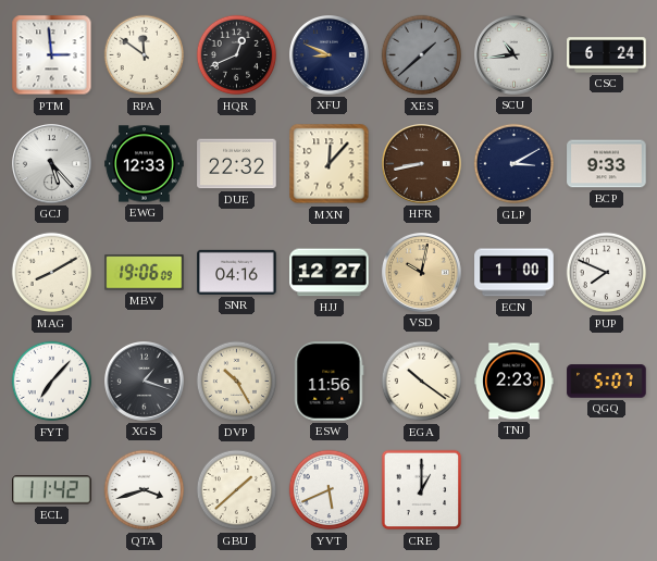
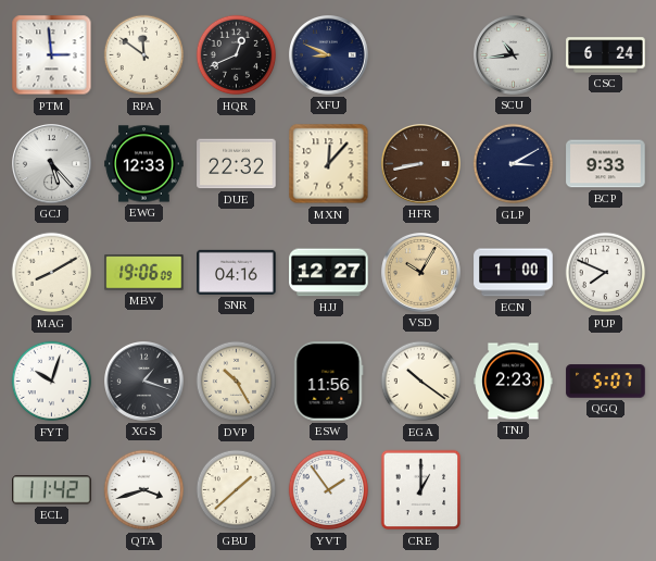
XES: 1:38 -> none (422, 55)
VSD: 10:02 -> 10:05 (421, 273)
FYT: 7:07 -> 10:03 (52, 382)
YVT: 5:41 -> 1:54 (329, 490)
